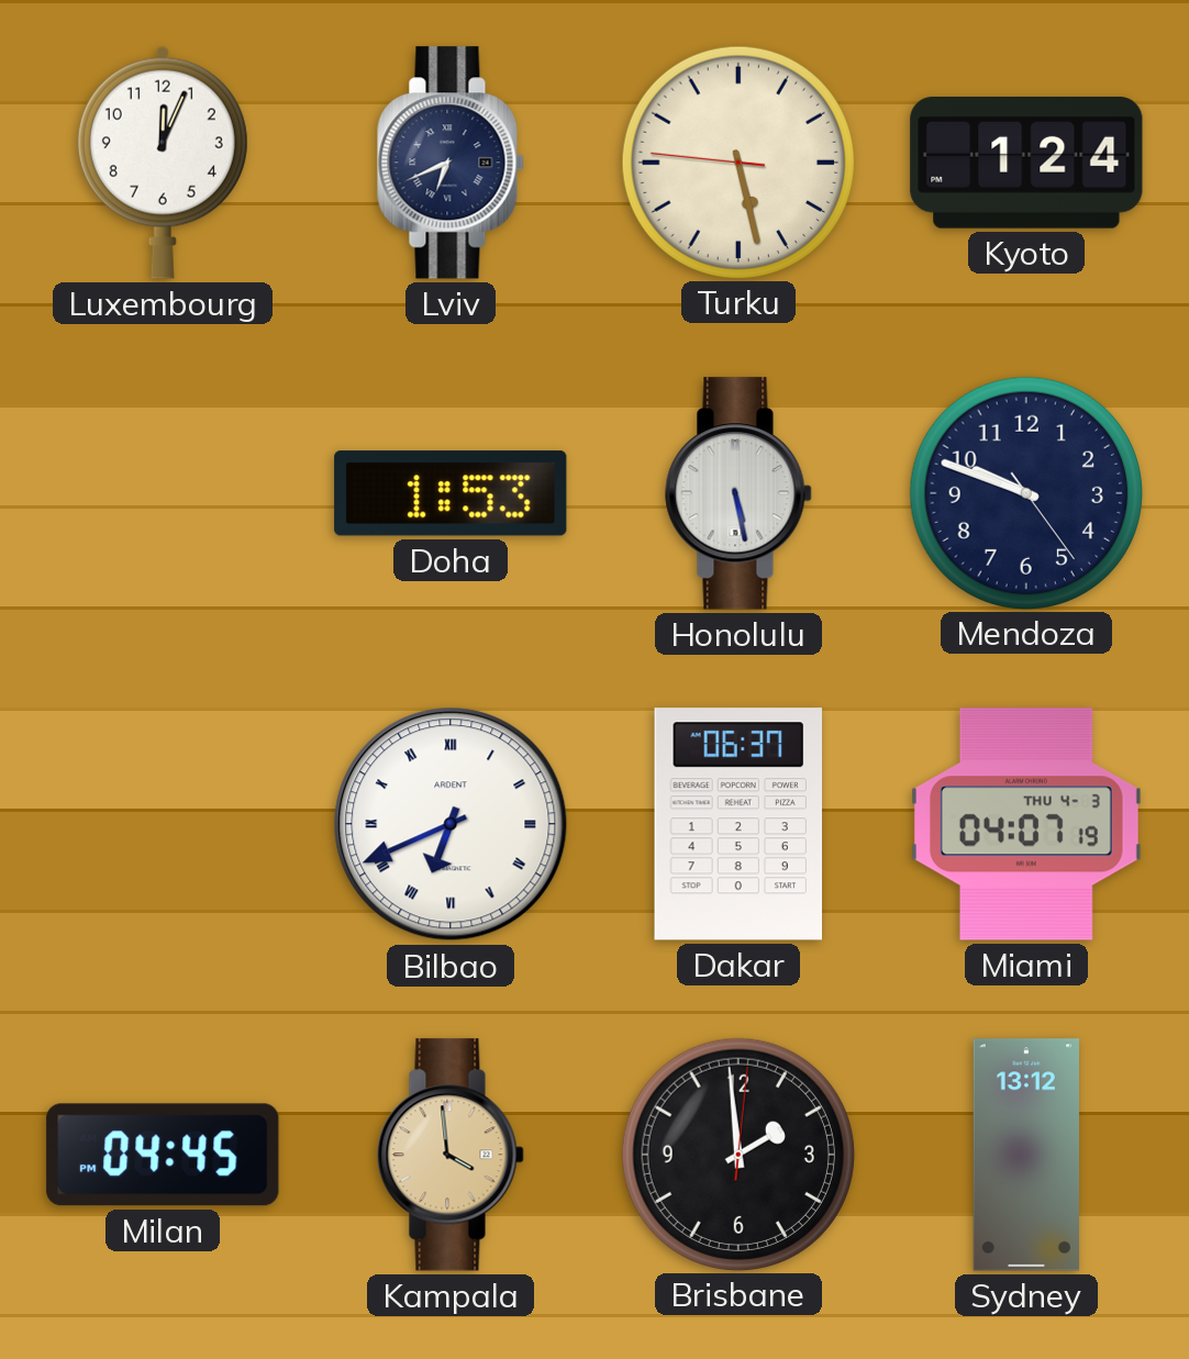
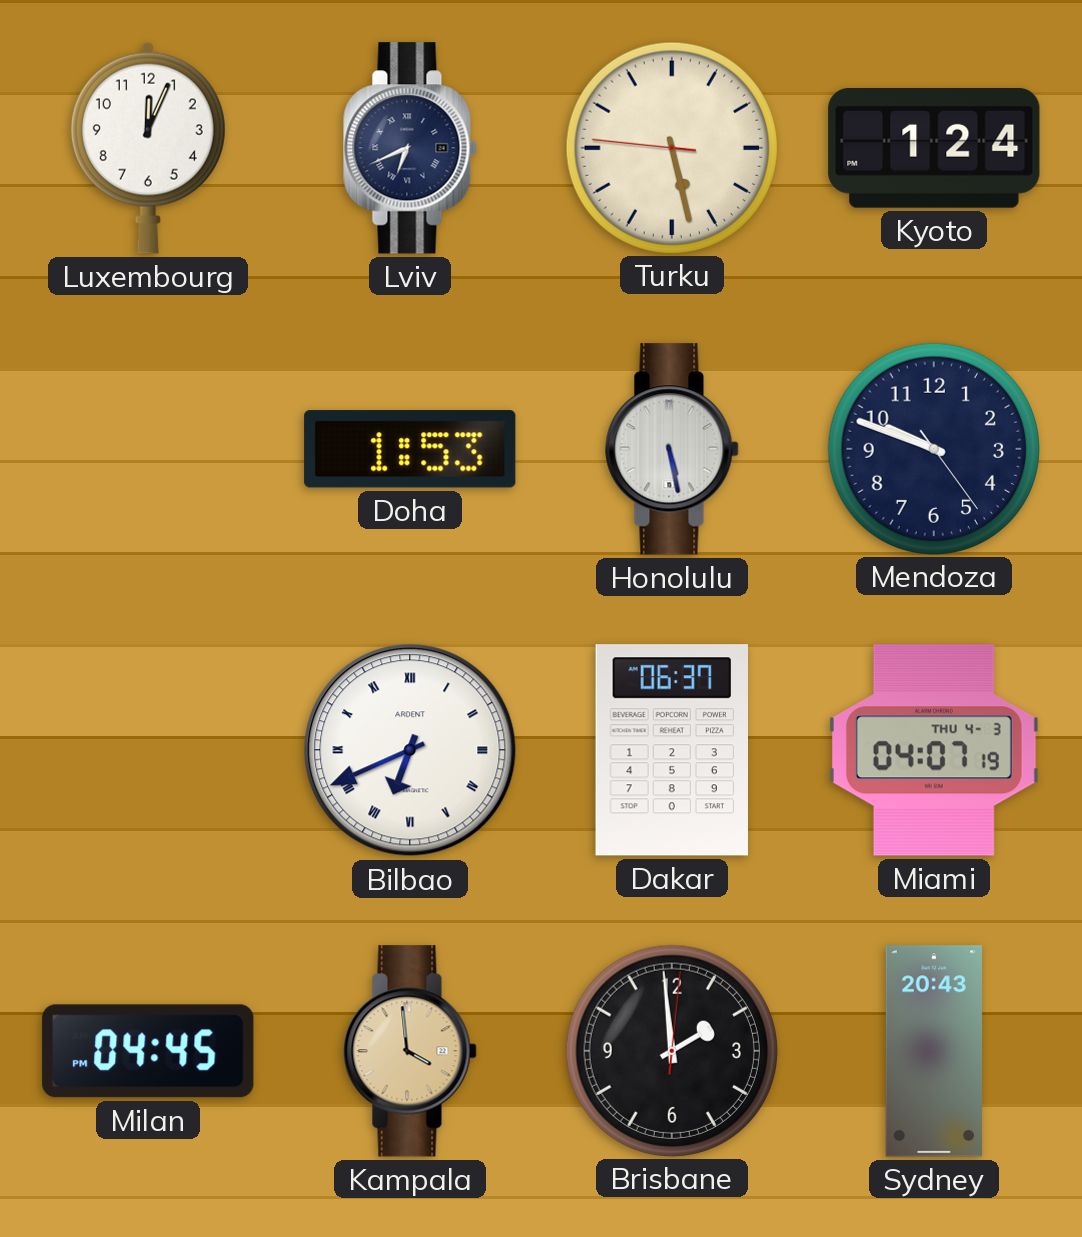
Sydney: 13:12 -> 20:43 (933, 1051)
